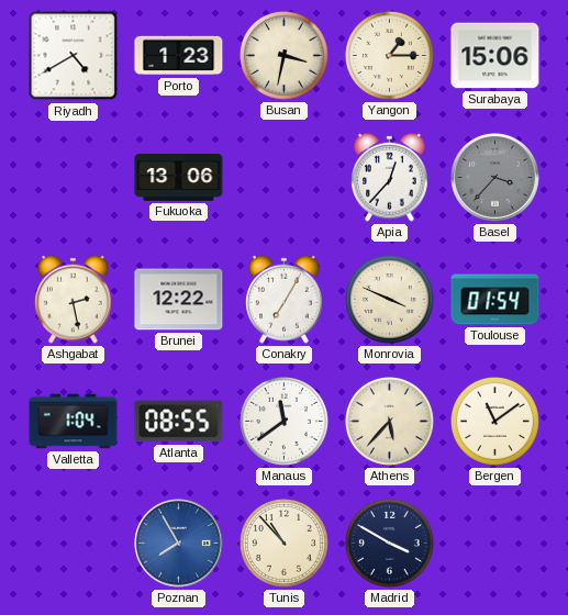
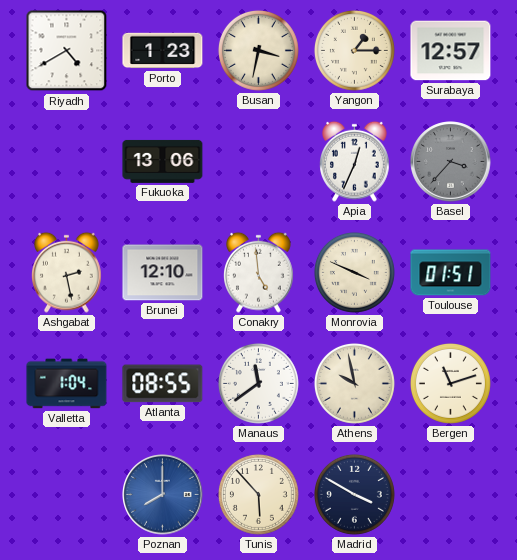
Surabaya: 15:06 -> 12:57 (451, 51)
Apia: 12:37 -> 12:34 (355, 161)
Brunei: 12:22 -> 12:10 (163, 273)
Conakry: 7:05 -> 4:59 (259, 272)
Toulouse: 01:54 -> 01:51 (451, 273)
Athens: 5:37 -> 9:58 (354, 383)
Bergen: 11:09 -> 11:12 (450, 383)
Poznan: 7:55 -> 8:00 (163, 495)
Tunis: 10:53 -> 5:53 (258, 494)
